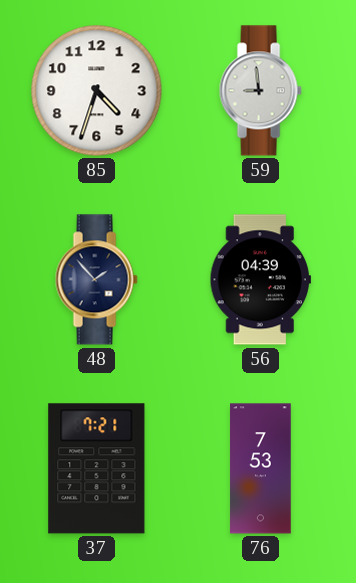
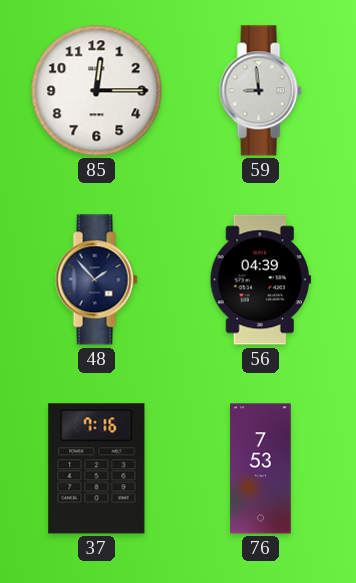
85: 4:33 -> 12:15 (97, 91)
37: 7:21 -> 7:16 (97, 469)
